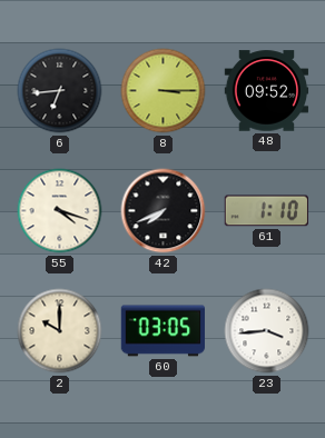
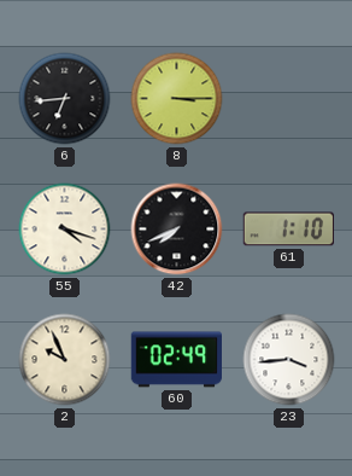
48: 09:52 -> none (267, 91)
2: 10:00 -> 9:56 (65, 360)
60: 03:05 -> 02:49 (176, 360)
